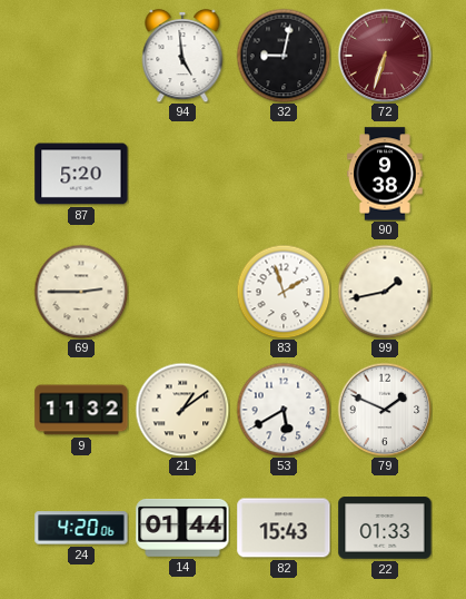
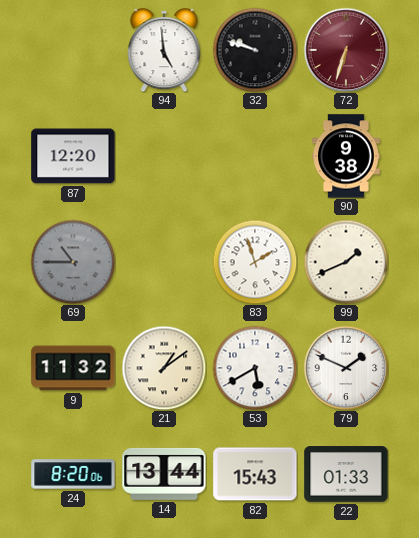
32: 9:02 -> 9:48 (255, 50)
87: 5:20 -> 12:20 (73, 156)
69: 2:45 -> 10:45 (73, 262)
69 dial: cream -> grey (73, 262)
99: 1:43 -> 1:41 (346, 262)
24: 4:20 -> 8:20 (73, 474)
14: 01:44 -> 13:44 (164, 474)
